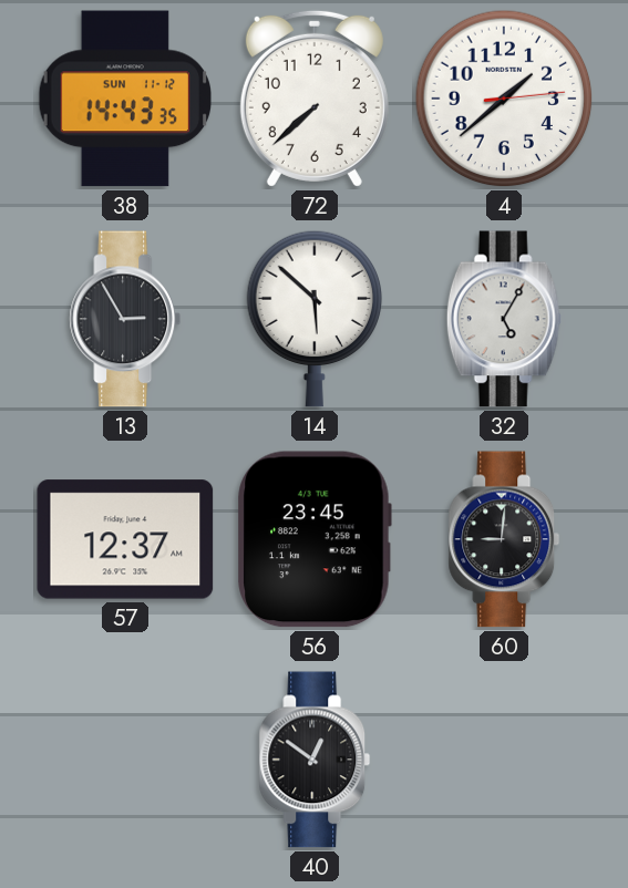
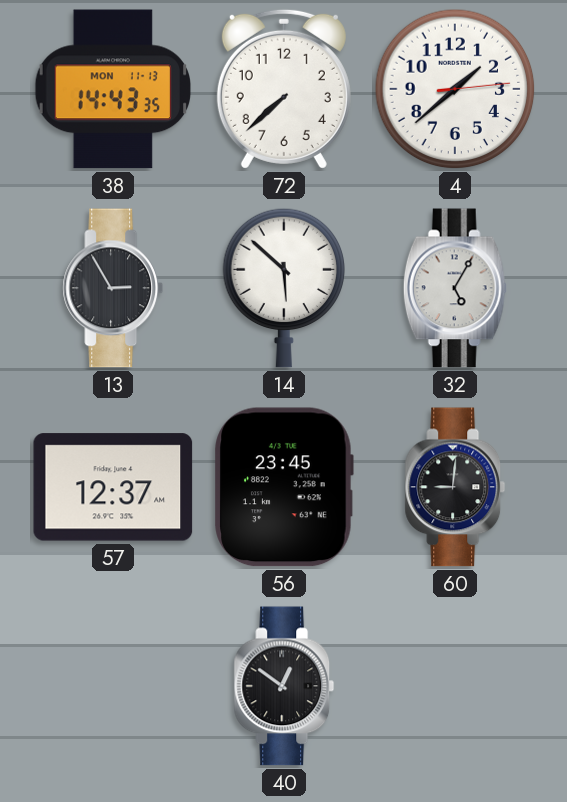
38 date: SUN 11-12 -> MON 11-13 (112, 89)
